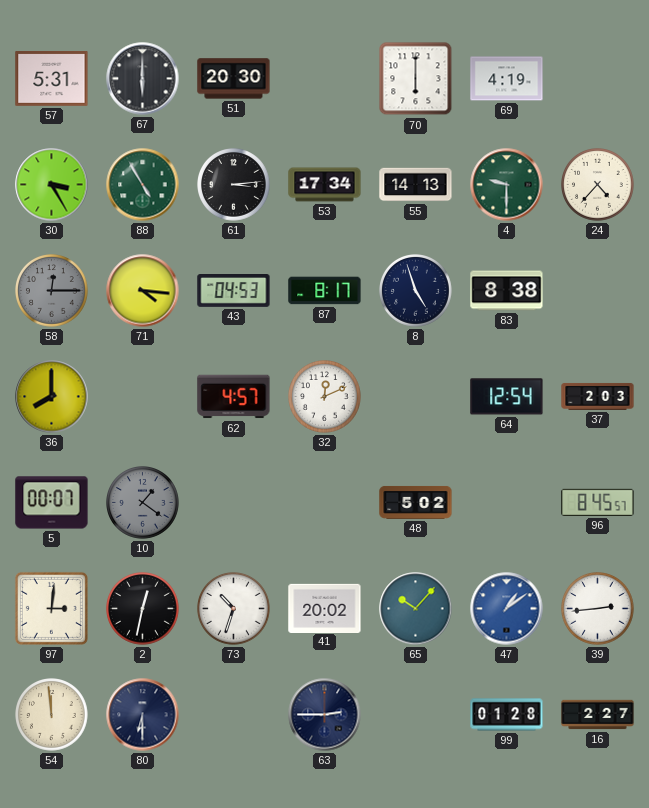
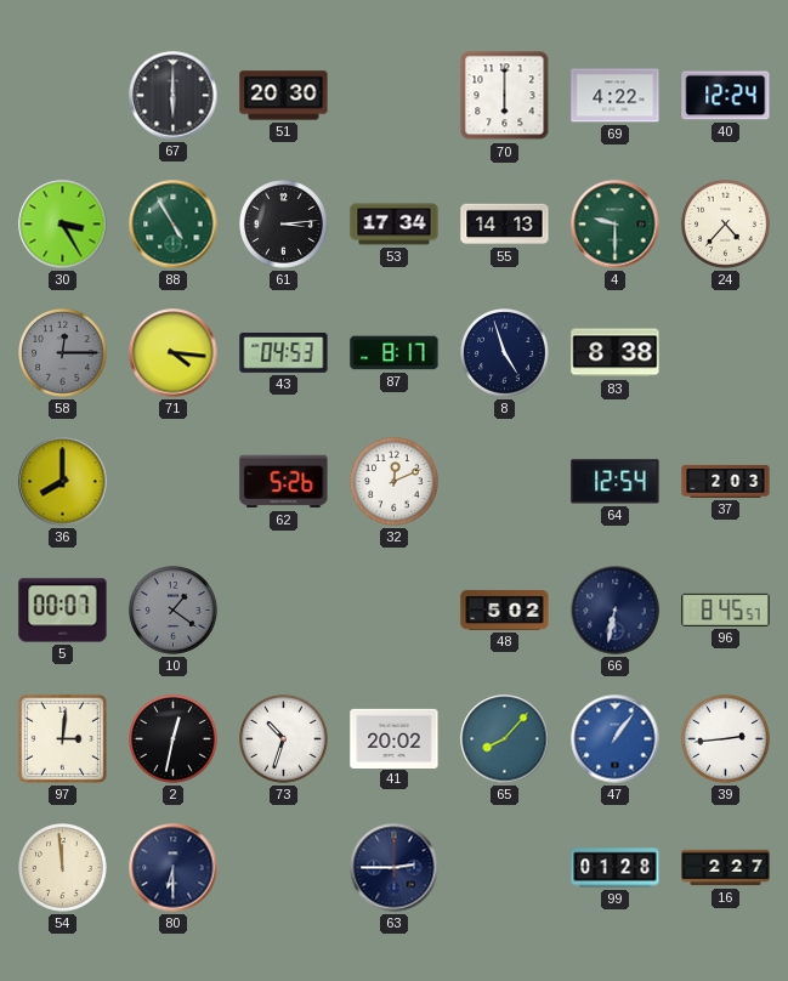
57: 5:31 -> none (52, 79)
69: 4:19 -> 4:22 (616, 96)
40: none -> 12:24 (726, 96)
62: 4:57 -> 5:26 (284, 482)
66: none -> 6:32 (616, 611)
65: 10:07 -> 8:07 (505, 739)
47: 1:09 -> 1:06 (616, 739)
